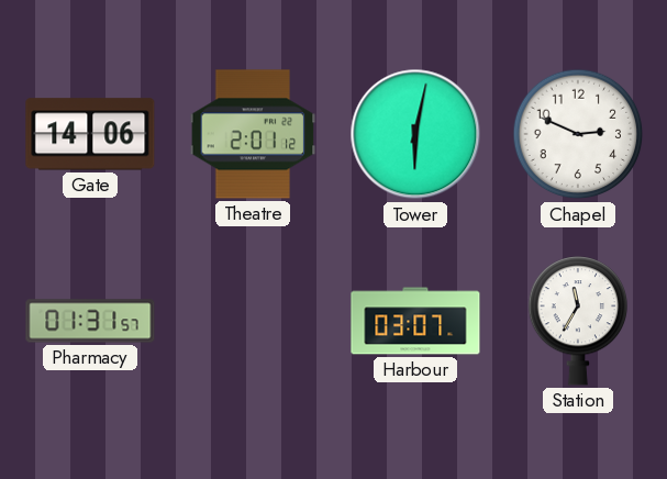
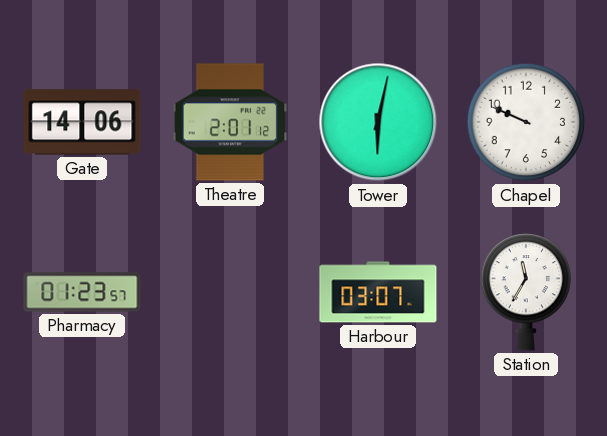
Chapel: 2:49 -> 9:49 (526, 122)
Pharmacy: 01:31 -> 01:23 (82, 292)
